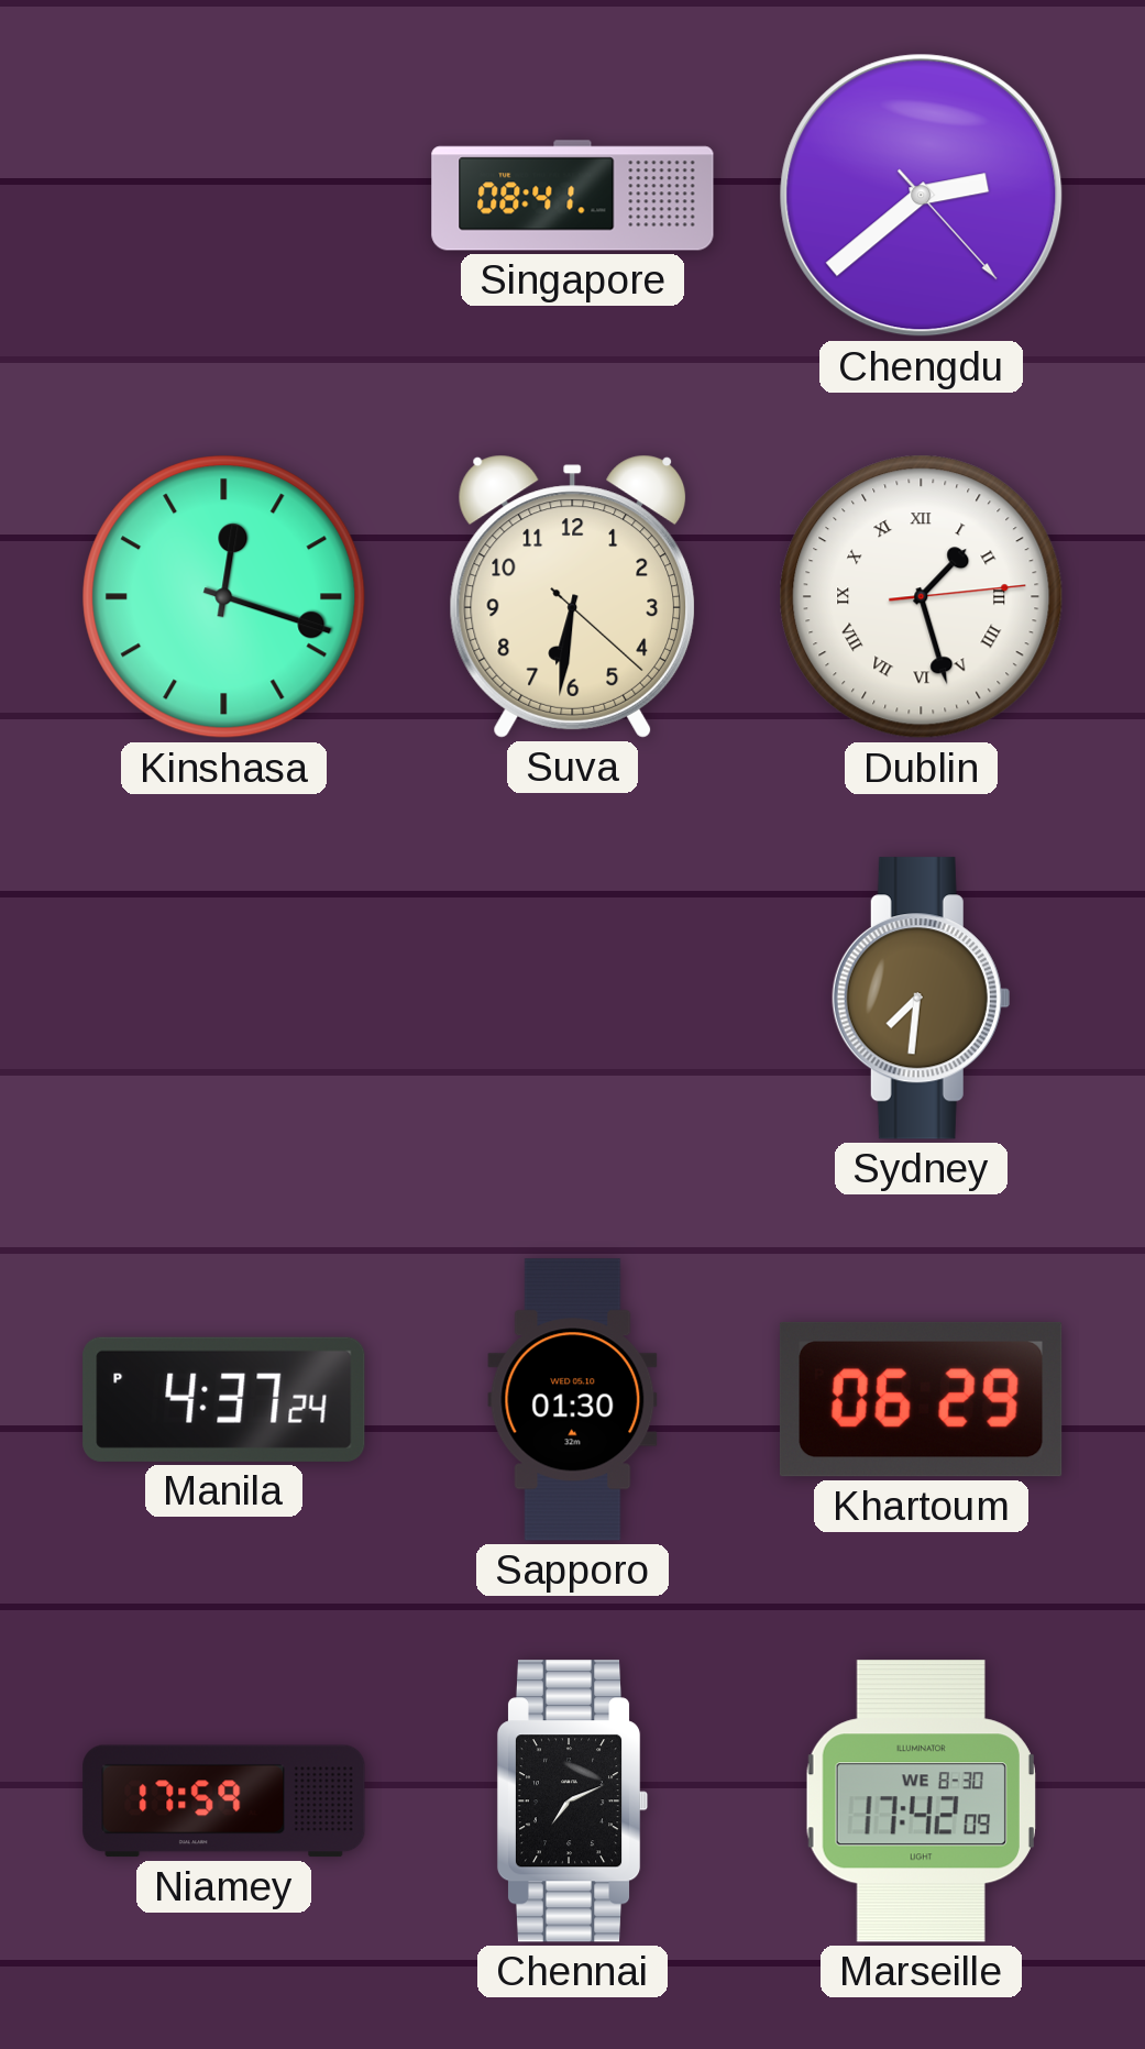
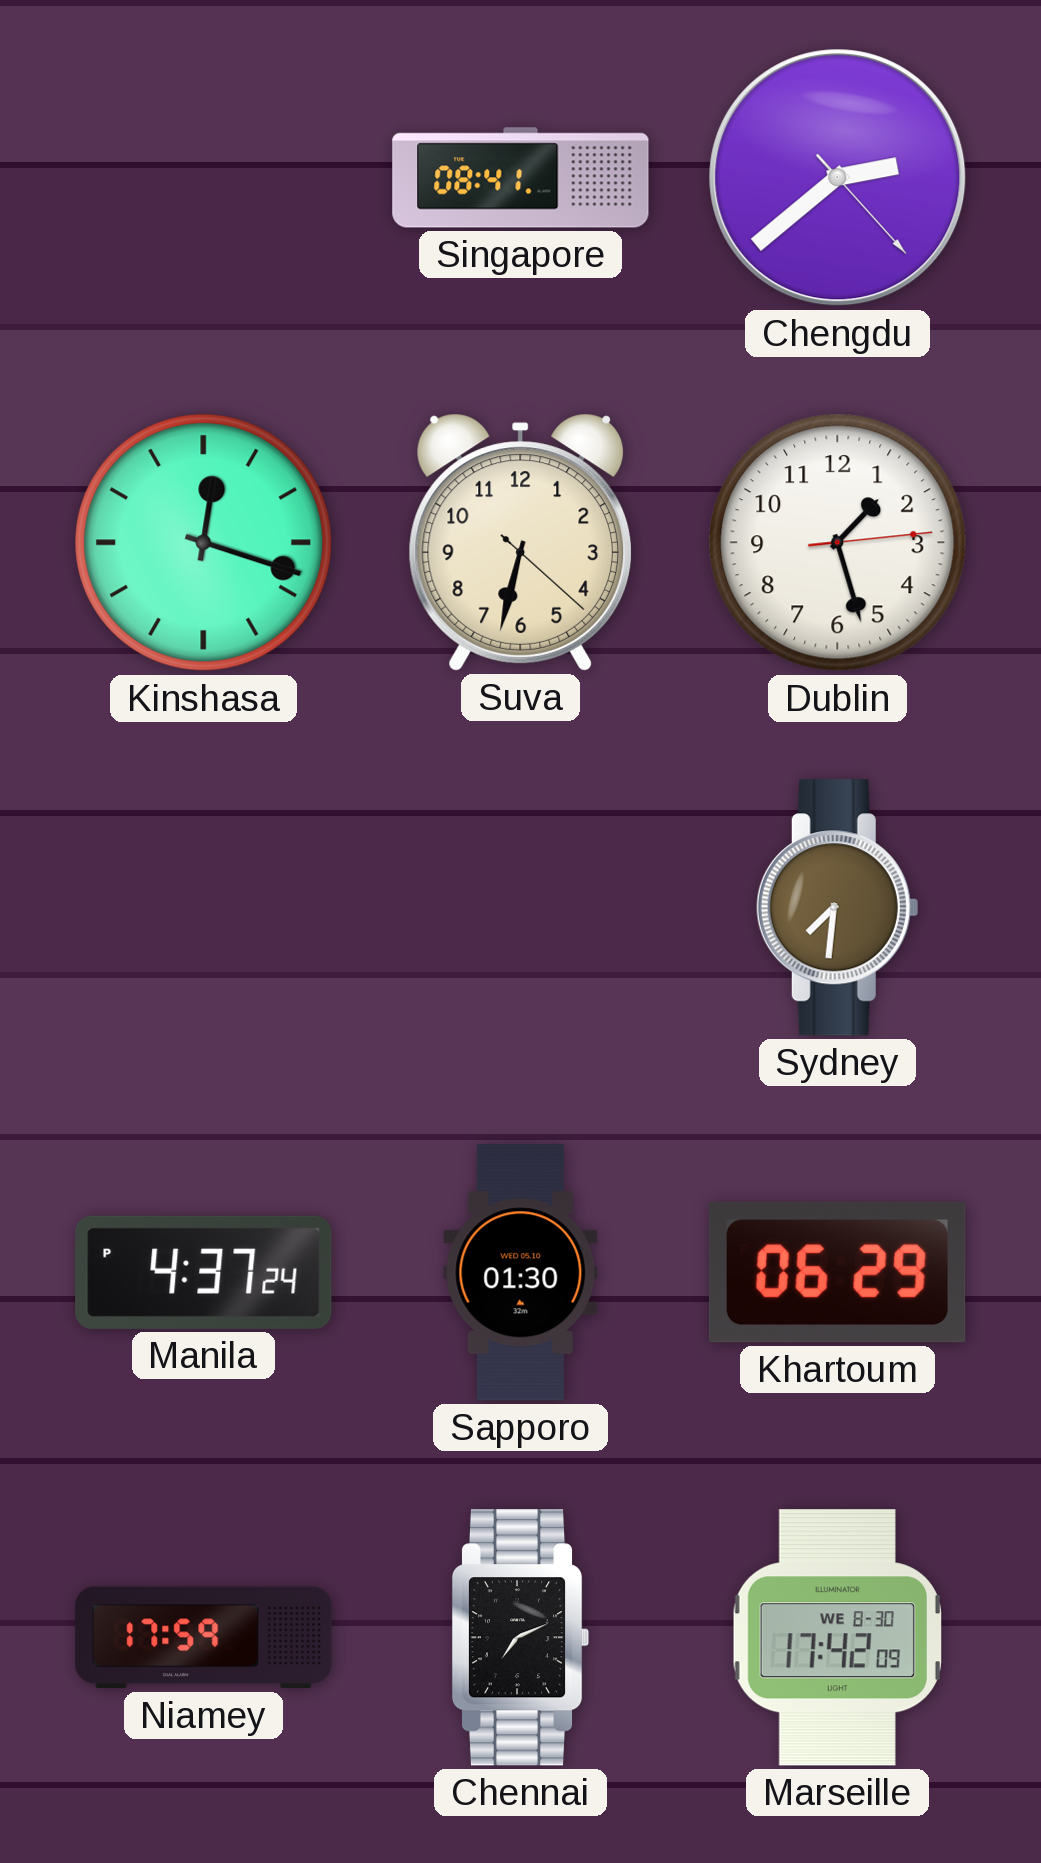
Suva: 6:31 -> 6:32 (521, 542)
Dublin numerals: Roman -> Arabic (838, 543)
